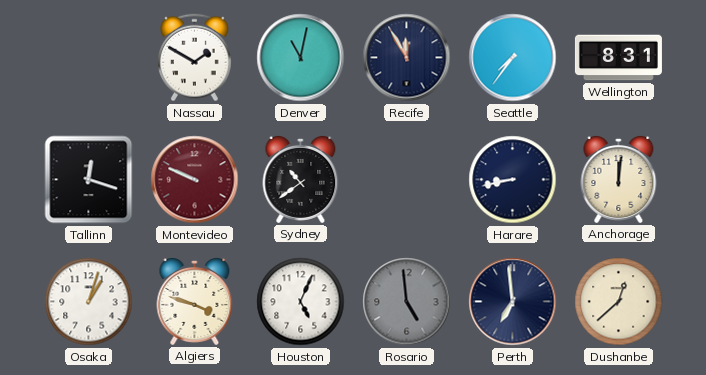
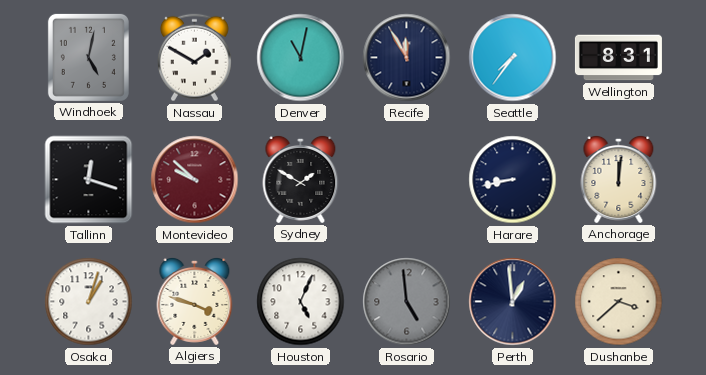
Windhoek: none -> 5:02 (88, 57)
Montevideo: 9:49 -> 9:52 (195, 180)
Sydney: 10:39 -> 1:50 (301, 179)
Perth: 6:59 -> 12:59 (513, 302)
Dushanbe: 12:38 -> 3:38 (619, 302)
